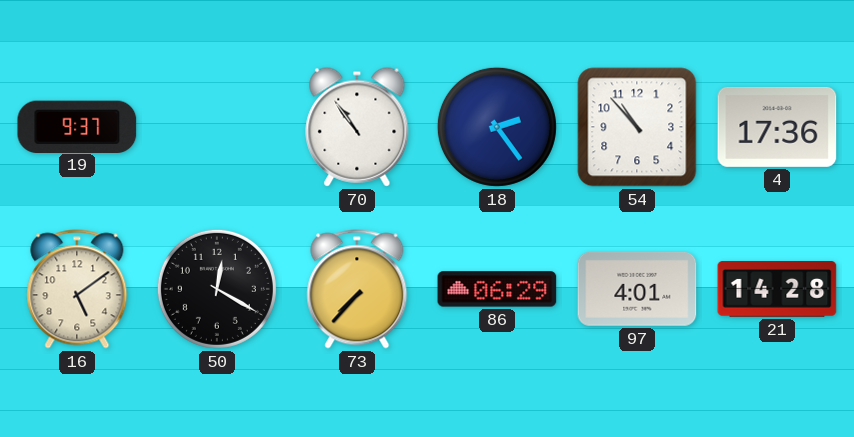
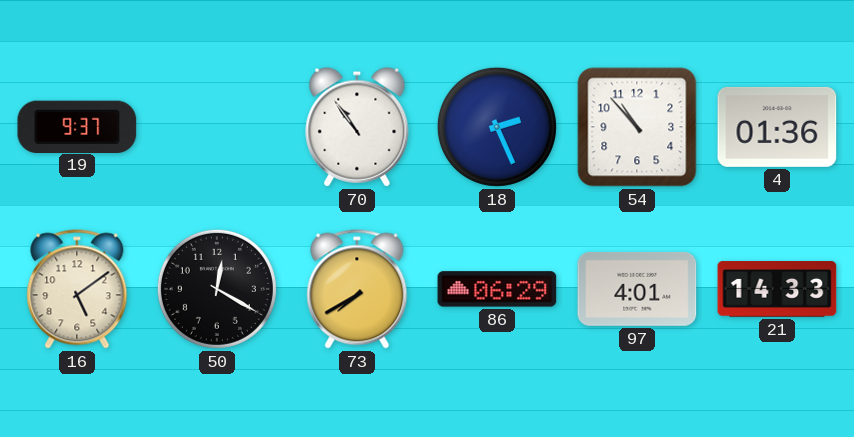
18: 2:24 -> 2:26 (497, 127)
4: 17:36 -> 01:36 (777, 127)
73: 7:37 -> 7:40 (357, 289)
21: 14:28 -> 14:33 (777, 289)
